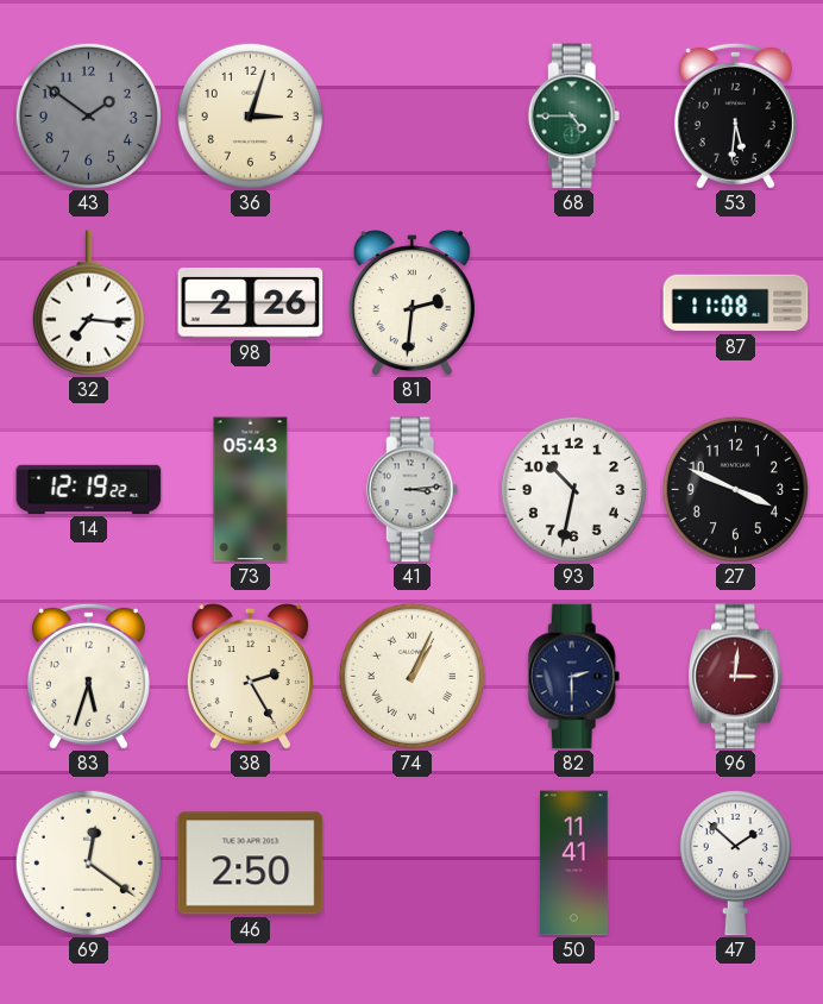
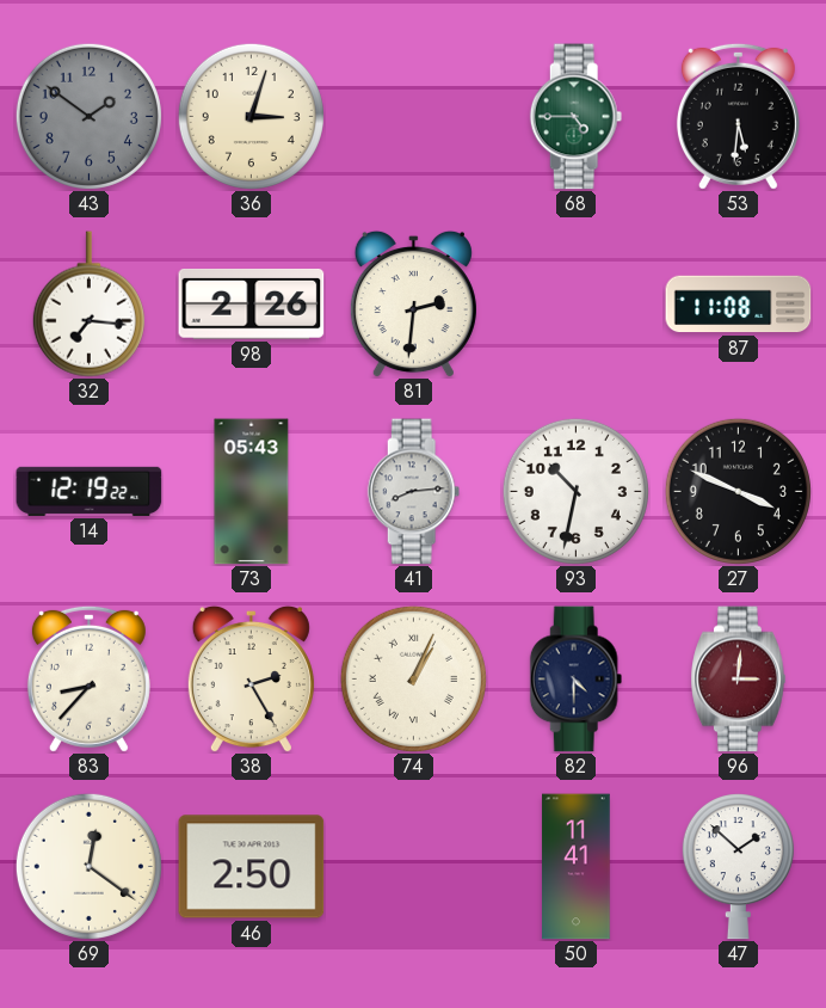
41: 3:14 -> 8:14 (414, 492)
83: 5:33 -> 8:37 (88, 678)
82: 2:30 -> 4:30 (577, 680)
